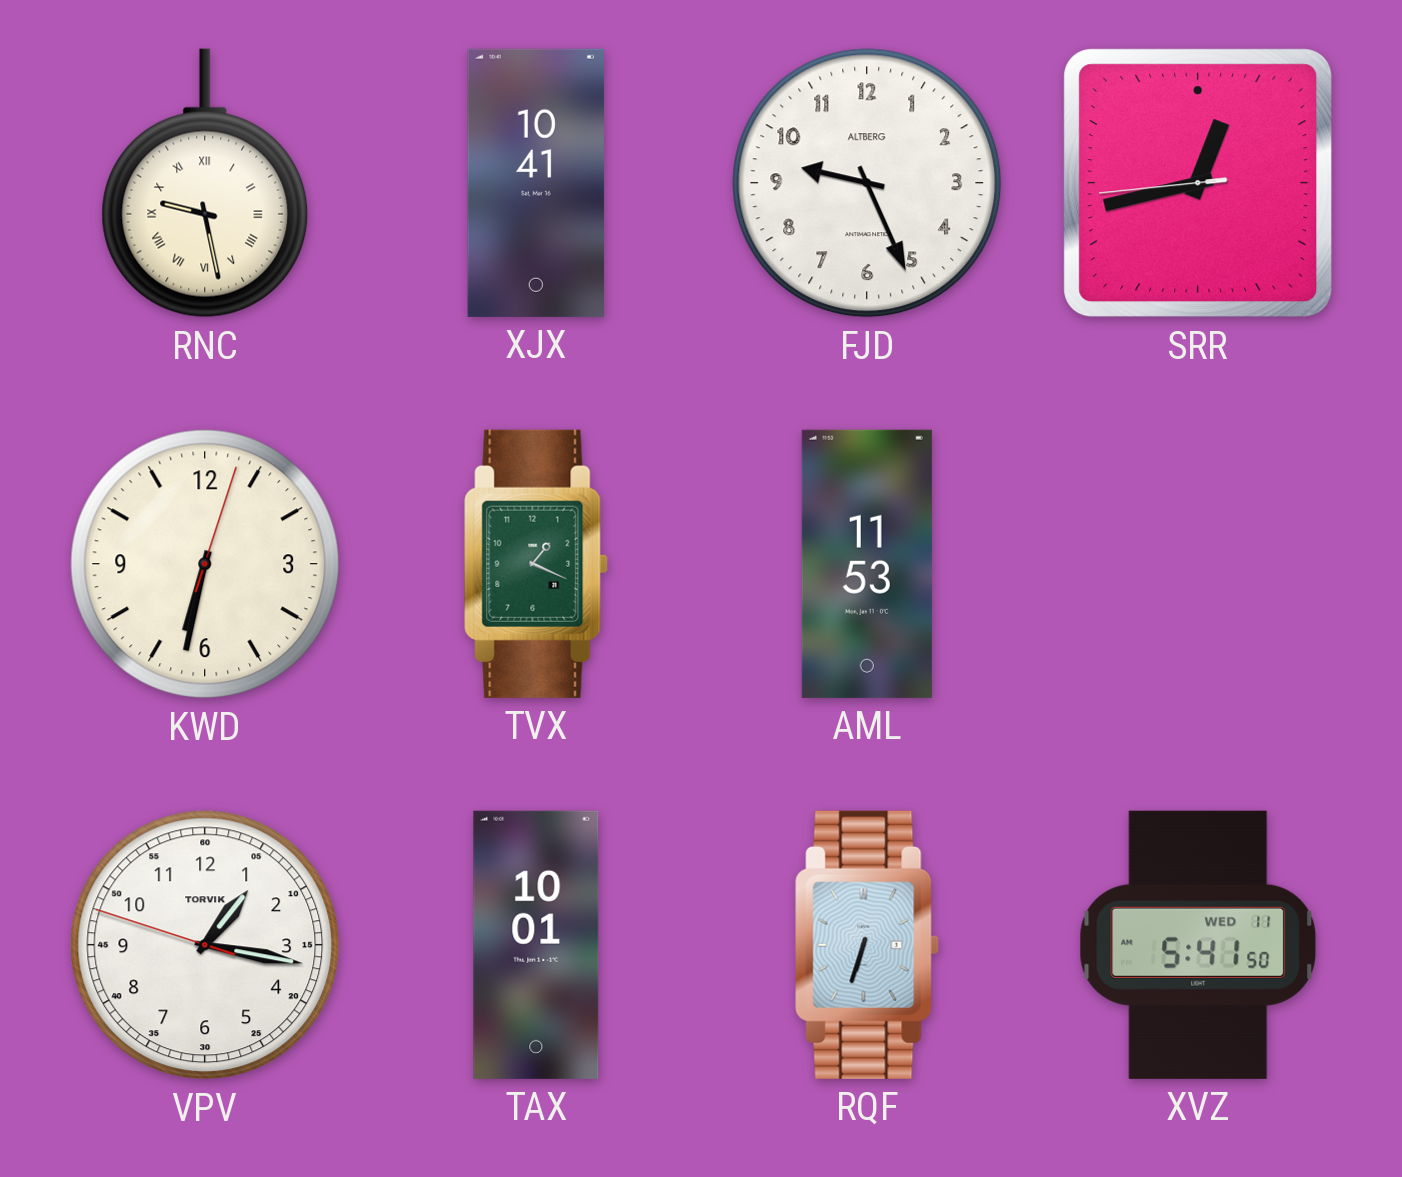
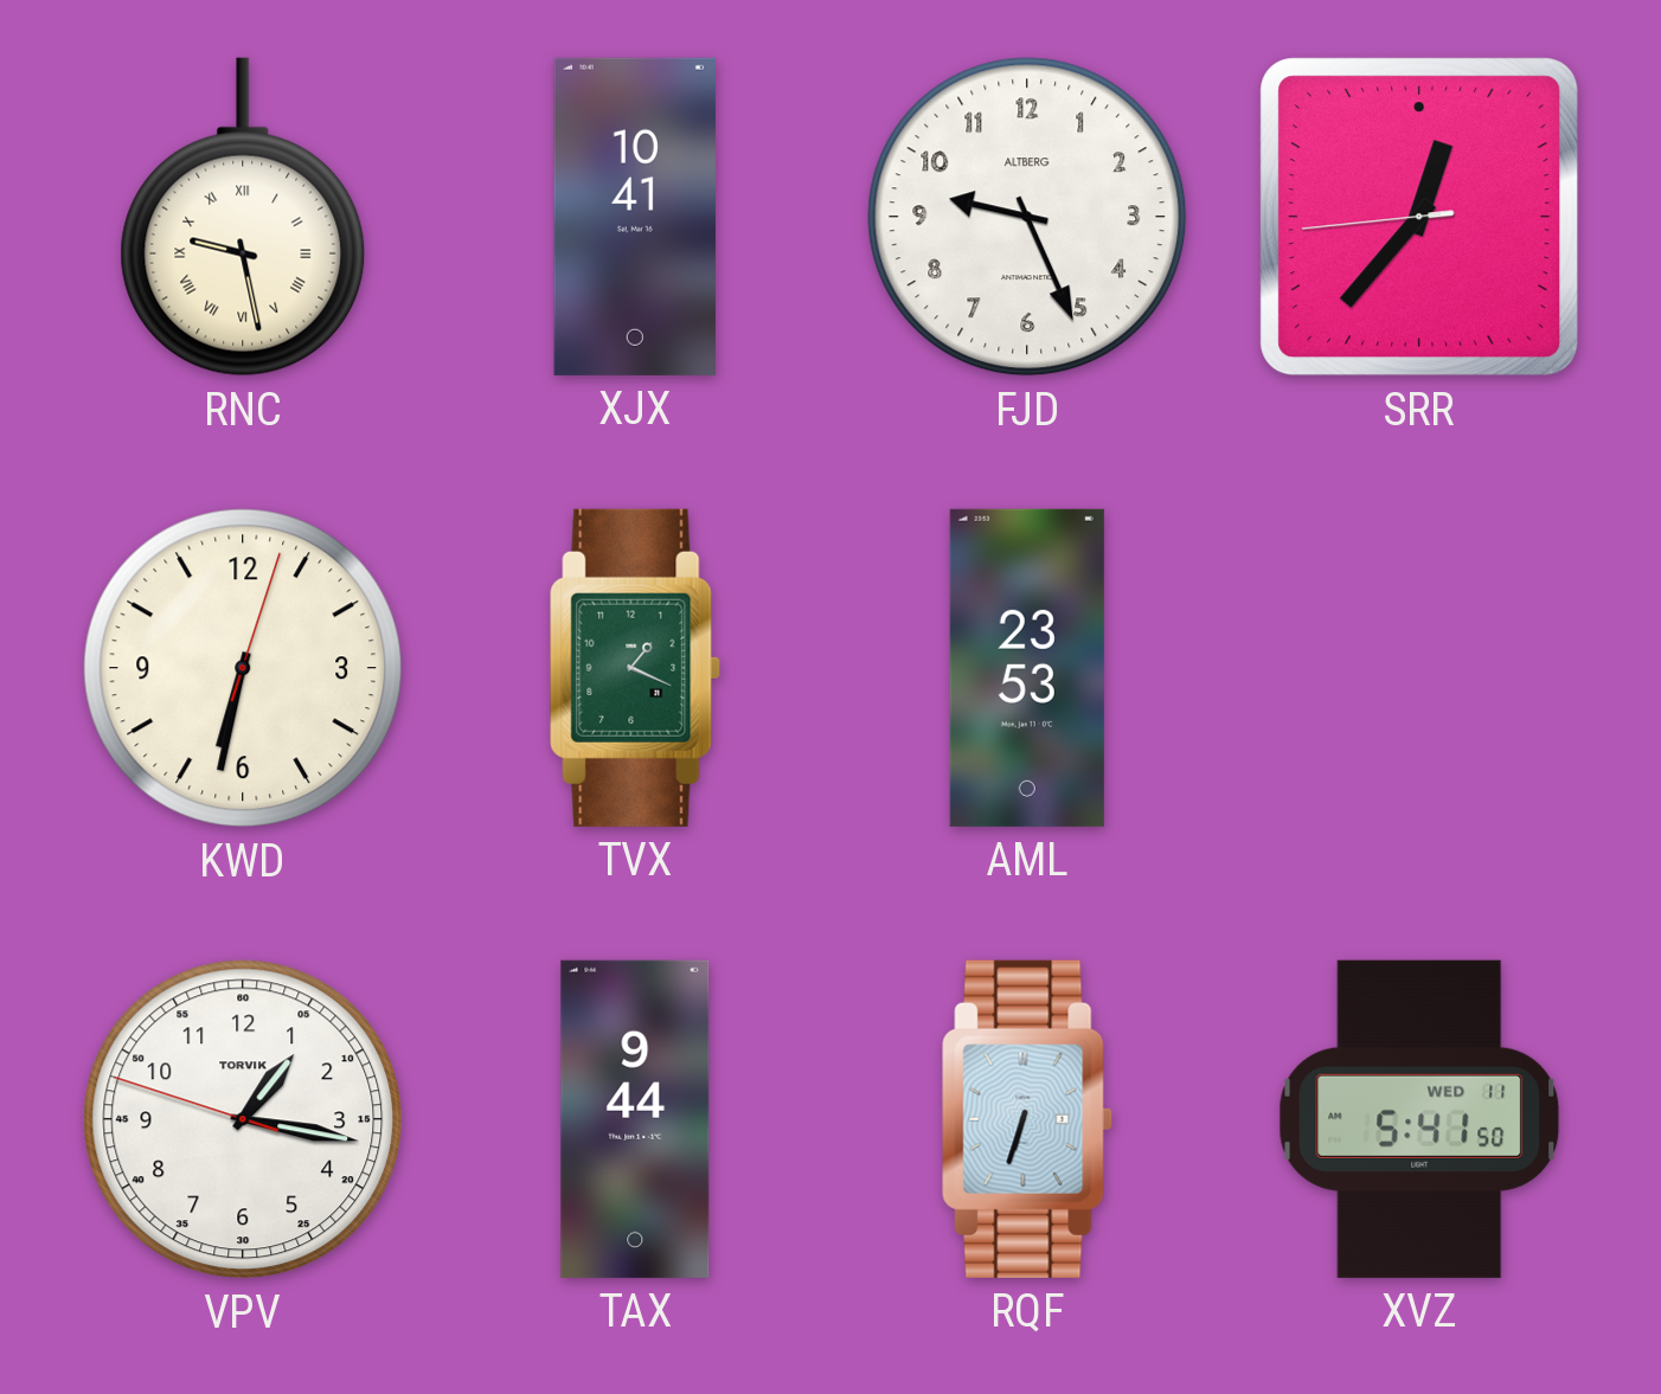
SRR: 12:42 -> 12:36 (1419, 217)
AML: 11:53 -> 23:53 (1027, 668)
TAX: 10:01 -> 9:44 (635, 1119)
